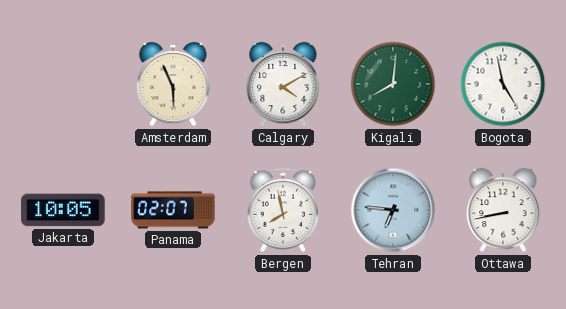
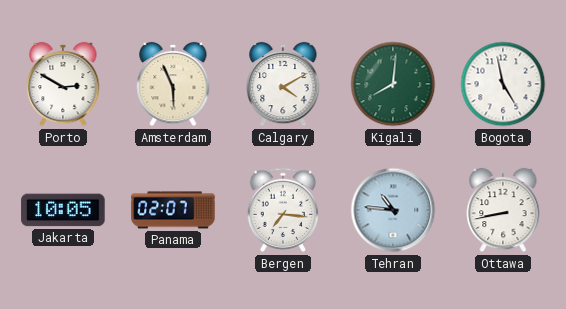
Porto: none -> 2:50 (63, 84)
Bergen: 7:58 -> 7:16 (283, 210)
Tehran: 6:46 -> 10:46 (393, 210)
